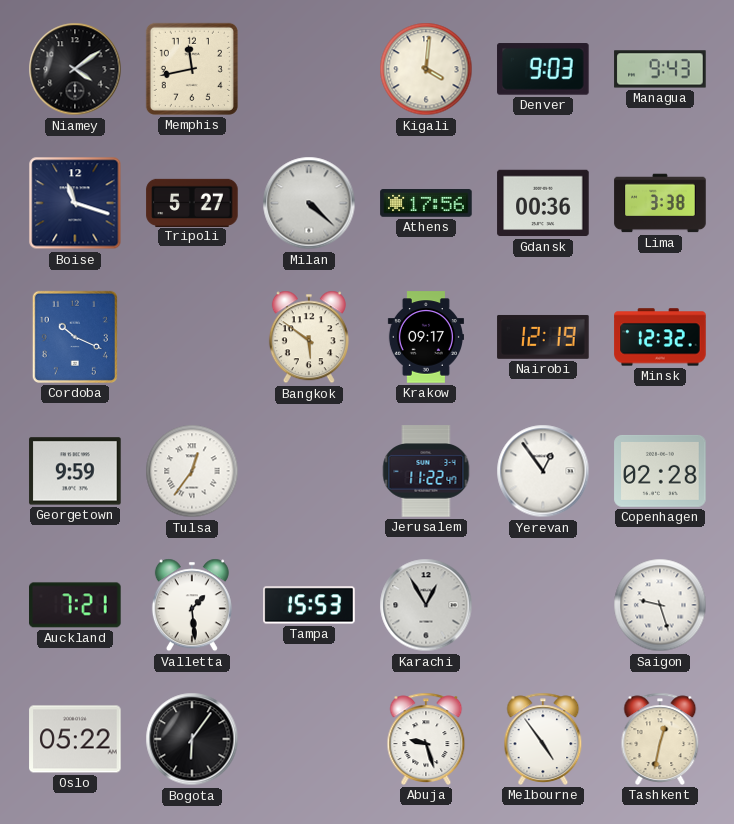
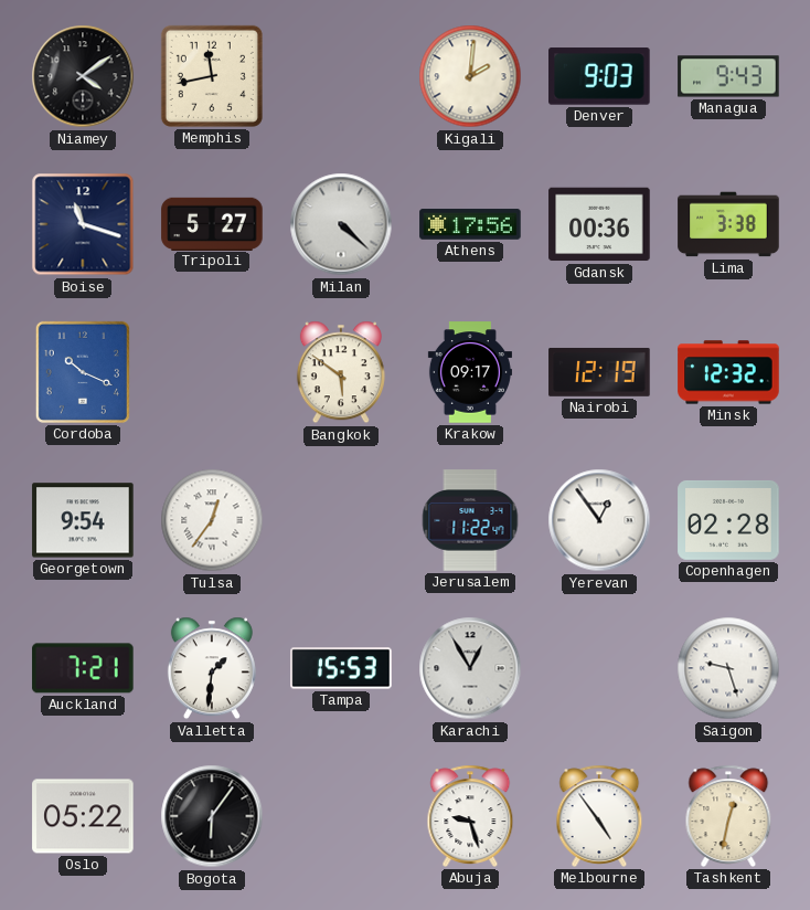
Kigali: 4:01 -> 2:01 (470, 76)
Georgetown: 9:59 -> 9:54 (83, 520)
Valletta: 1:29 -> 1:31 (212, 668)
